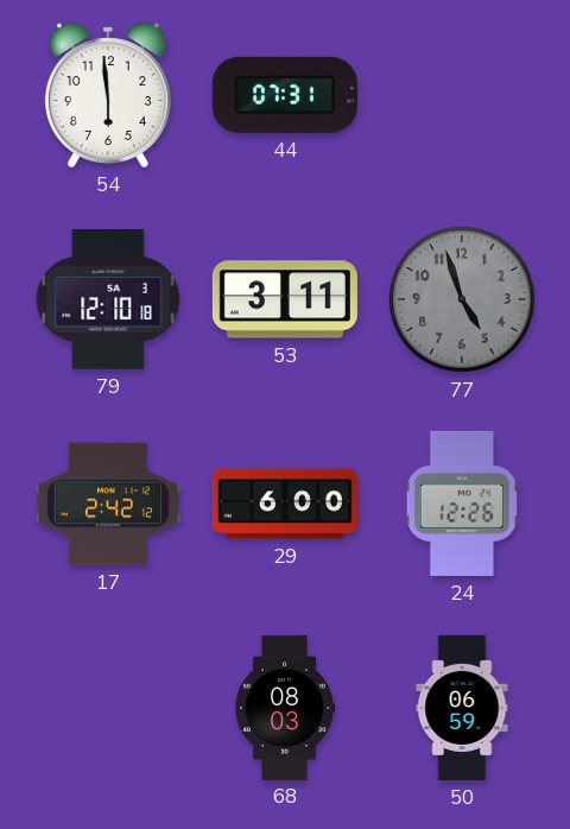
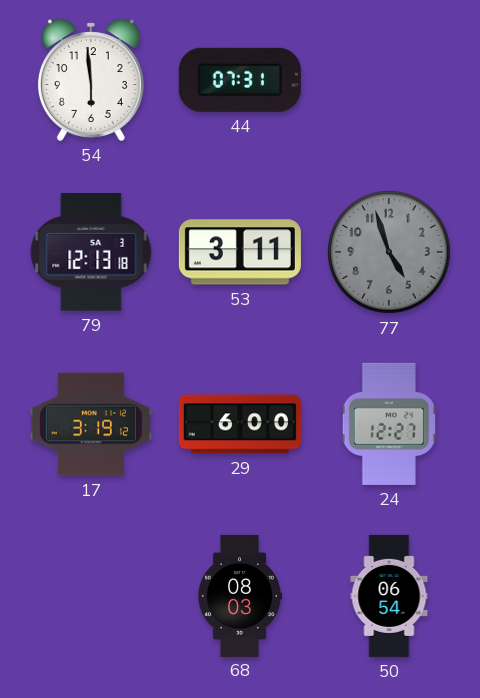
79: 12:10 -> 12:13 (91, 253)
17: 2:42 -> 3:19 (91, 424)
24: 12:26 -> 12:27 (389, 424)
50: 06:59 -> 06:54 (389, 596)
